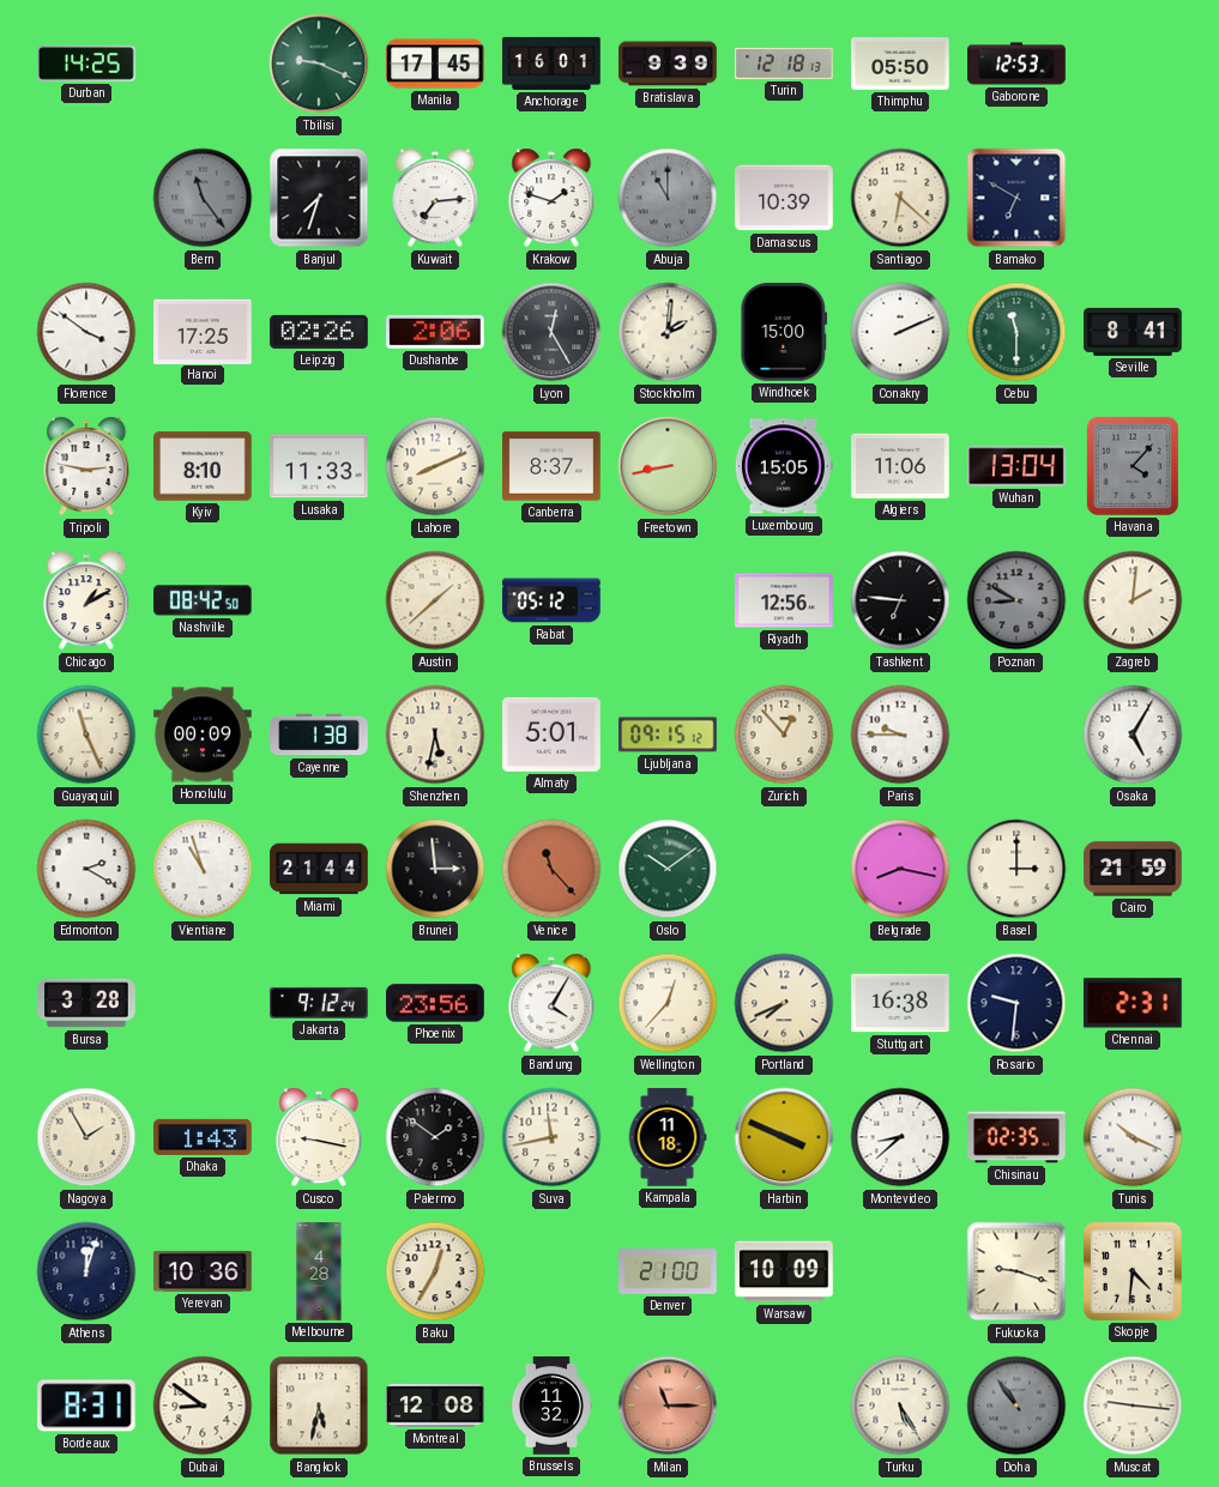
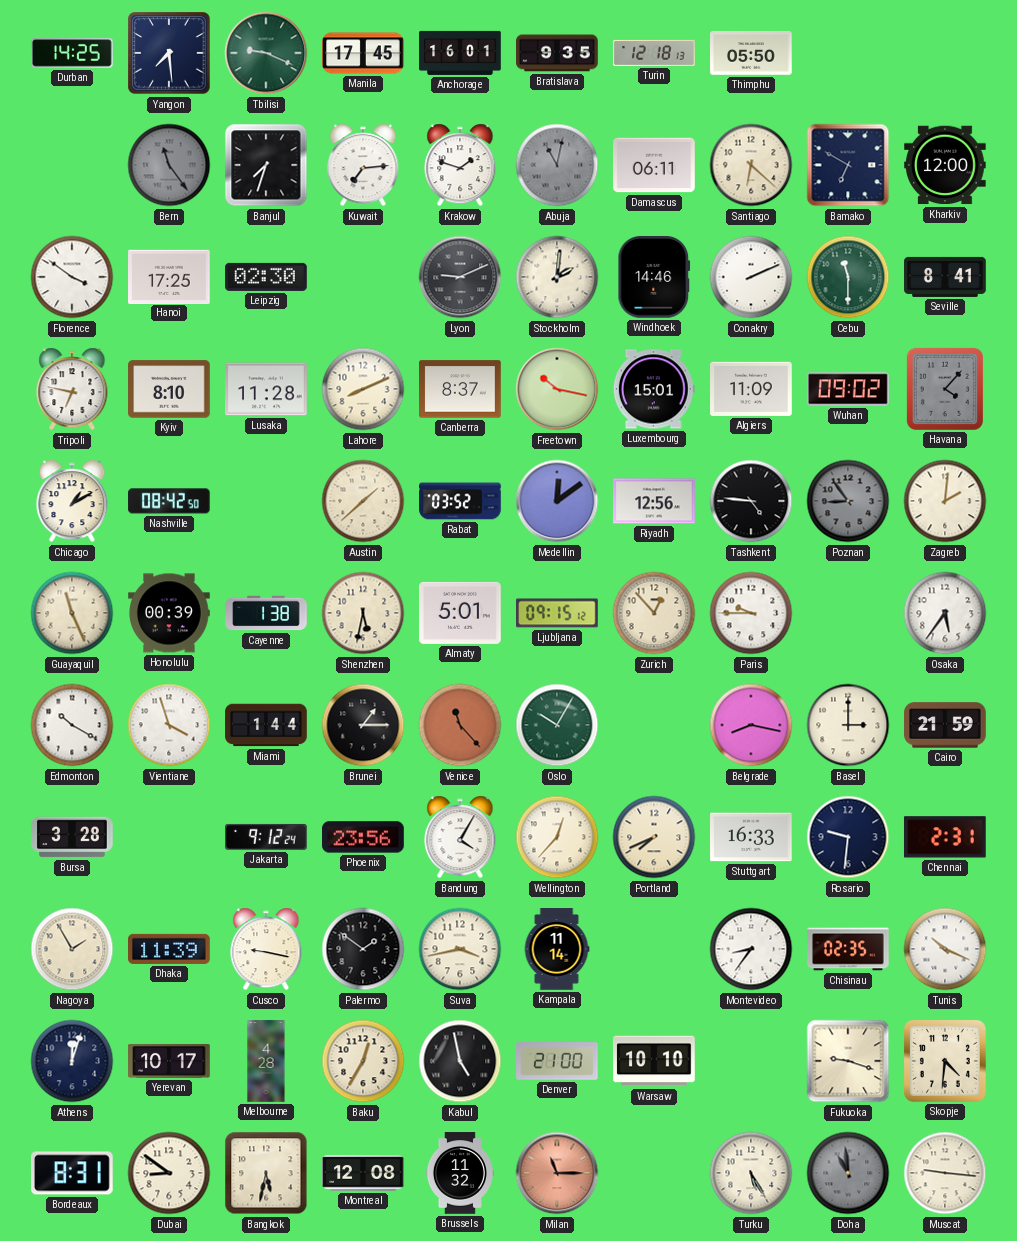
Yangon: none -> 7:29 (169, 53)
Bratislava: 9:39 -> 9:35 (557, 53)
Gaborone: 12:53 -> none (1016, 64)
Abuja: 11:00 -> 11:02 (557, 165)
Damascus: 10:39 -> 06:11 (654, 165)
Kharkiv: none -> 12:00 (945, 165)
Leipzig: 02:26 -> 02:30 (266, 277)
Dushanbe: 2:06 -> none (436, 332)
Lyon: 12:25 -> 9:11 (460, 277)
Windhoek: 15:00 -> 14:46 (654, 278)
Tripoli: 2:47 -> 6:47 (72, 389)
Lusaka: 11:33 -> 11:28 (266, 389)
Freetown: 8:43 -> 10:17 (557, 389)
Luxembourg: 15:05 -> 15:01 (654, 389)
Algiers: 11:06 -> 11:09 (751, 389)
Wuhan: 13:04 -> 09:02 (848, 389)
Rabat: 05:12 -> 03:52 (460, 501)
Medellin: none -> 12:09 (557, 501)
Tashkent: 6:46 -> 4:46 (751, 501)
Poznan: 8:50 -> 8:54 (848, 501)
Honolulu: 00:09 -> 00:39 (169, 613)
Osaka: 5:05 -> 5:36 (945, 613)
Edmonton: 2:20 -> 10:20 (72, 725)
Vientiane: 10:57 -> 3:57 (169, 725)
Miami: 21:44 -> 1:44 (266, 725)
Brunei: 2:59 -> 1:15 (363, 725)
Oslo: 10:09 -> 10:05 (557, 725)
Stuttgart: 16:38 -> 16:33 (751, 837)
Dhaka: 1:43 -> 11:39 (169, 949)
Suva: 11:43 -> 3:43 (460, 949)
Kampala: 11:18 -> 11:14 (557, 949)
Harbin: 3:49 -> none (784, 1137)
Montevideo: 8:38 -> 8:36 (751, 949)
Yerevan: 10:36 -> 10:17 (169, 1061)
Kabul: none -> 4:58 (460, 1061)
Warsaw: 10:09 -> 10:10 (654, 1061)
Doha: 10:54 -> 10:59 (848, 1173)
